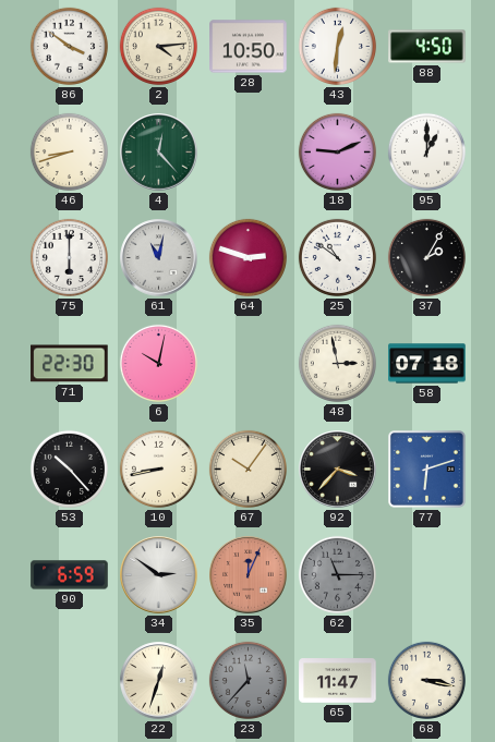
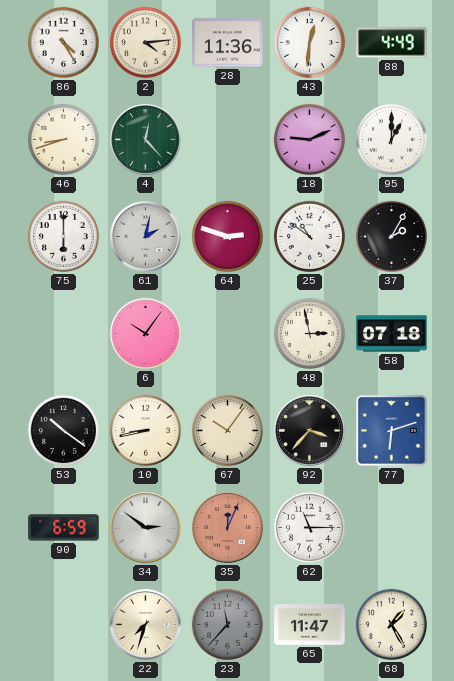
86: 3:51 -> 4:25 (63, 42)
28: 10:50 -> 11:36 (228, 43)
88: 4:50 -> 4:49 (392, 43)
61: 11:02 -> 2:02 (146, 237)
71: 22:30 -> none (70, 364)
6: 10:02 -> 10:06 (145, 333)
53: 10:23 -> 10:21 (63, 430)
62 dial: grey -> white (309, 527)
22: 12:33 -> 7:33 (146, 625)
68: 3:17 -> 1:25 (391, 624)
